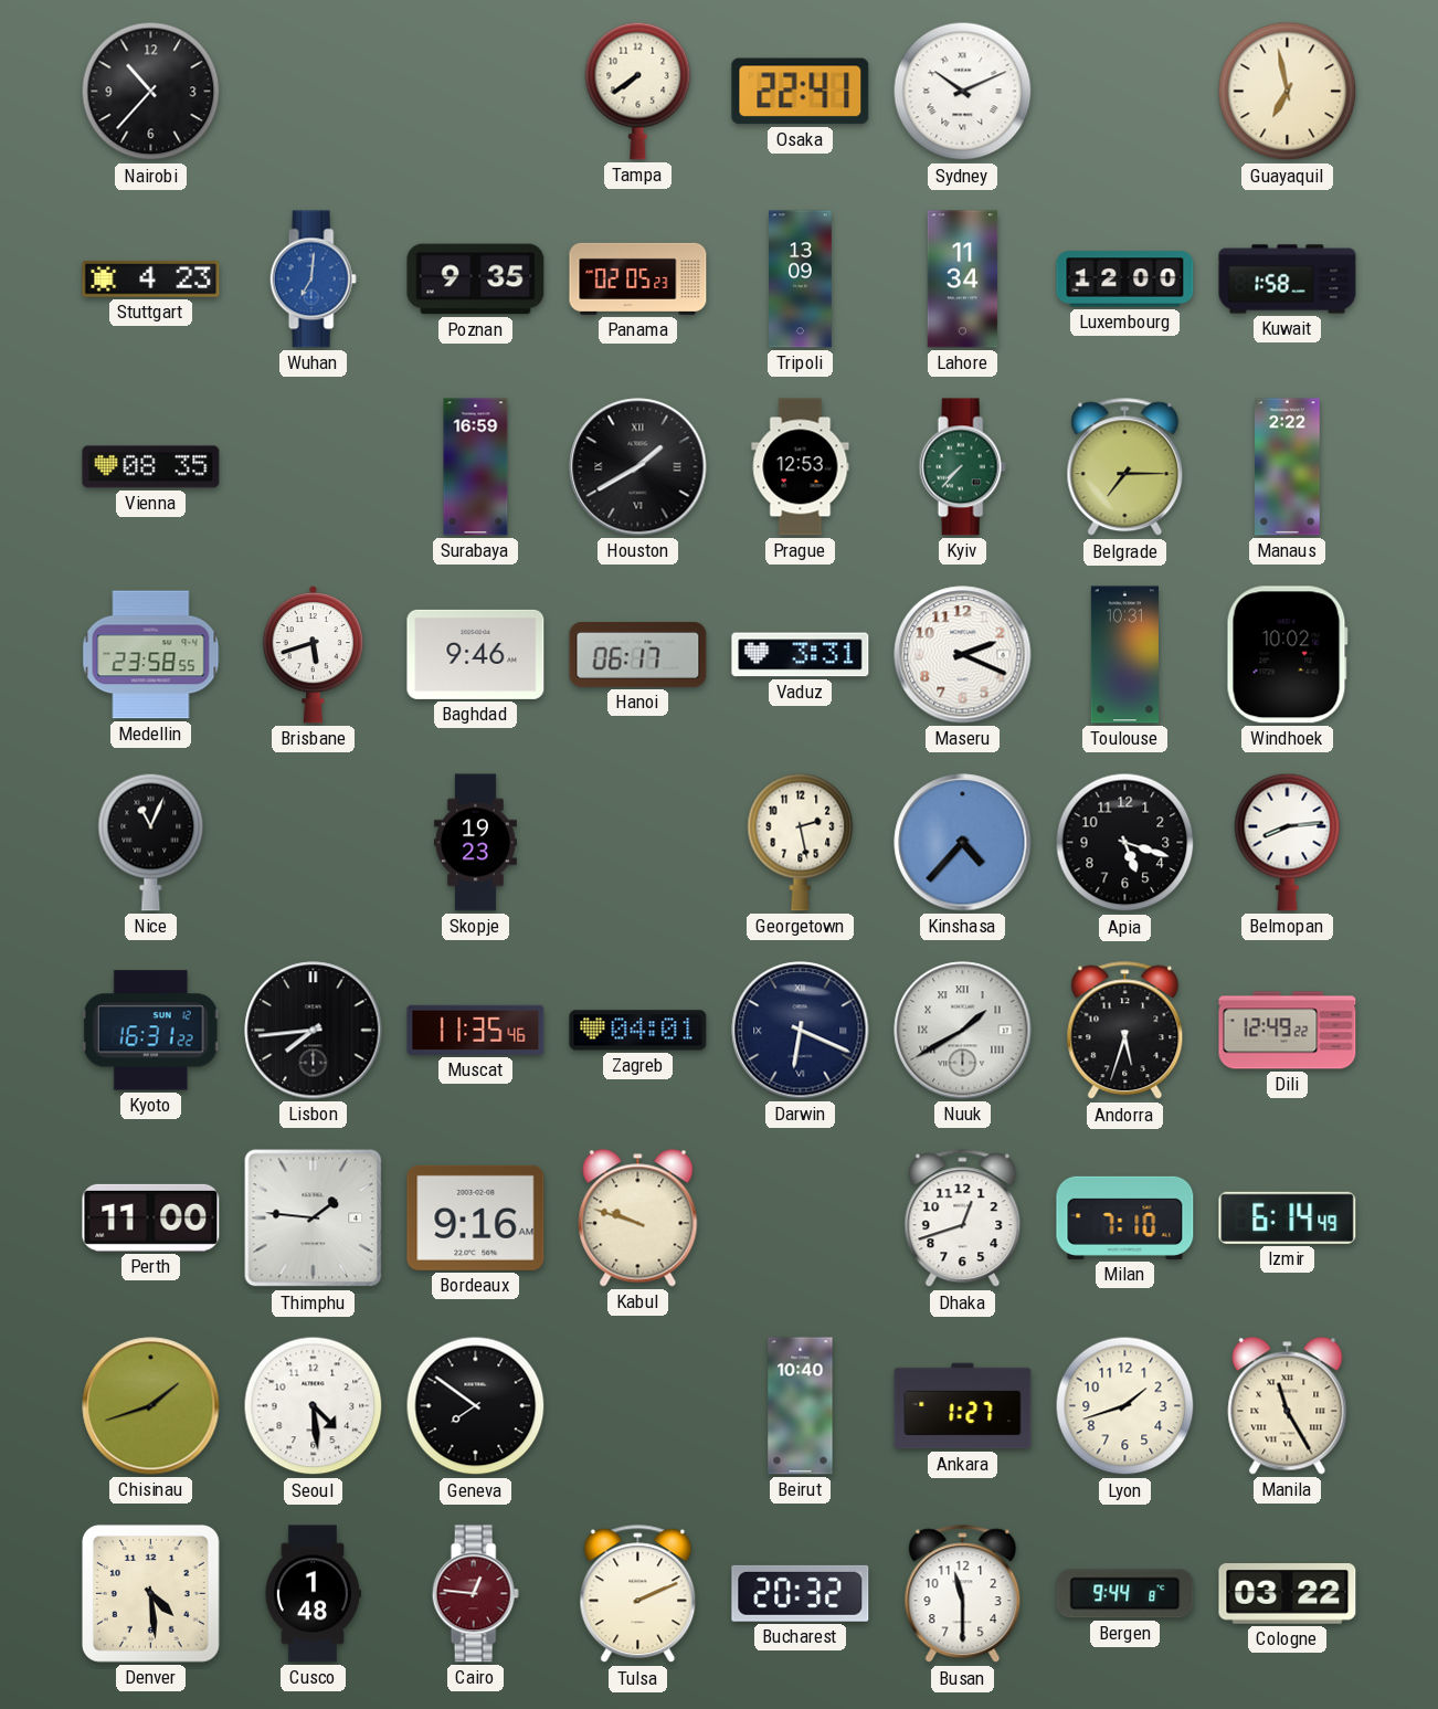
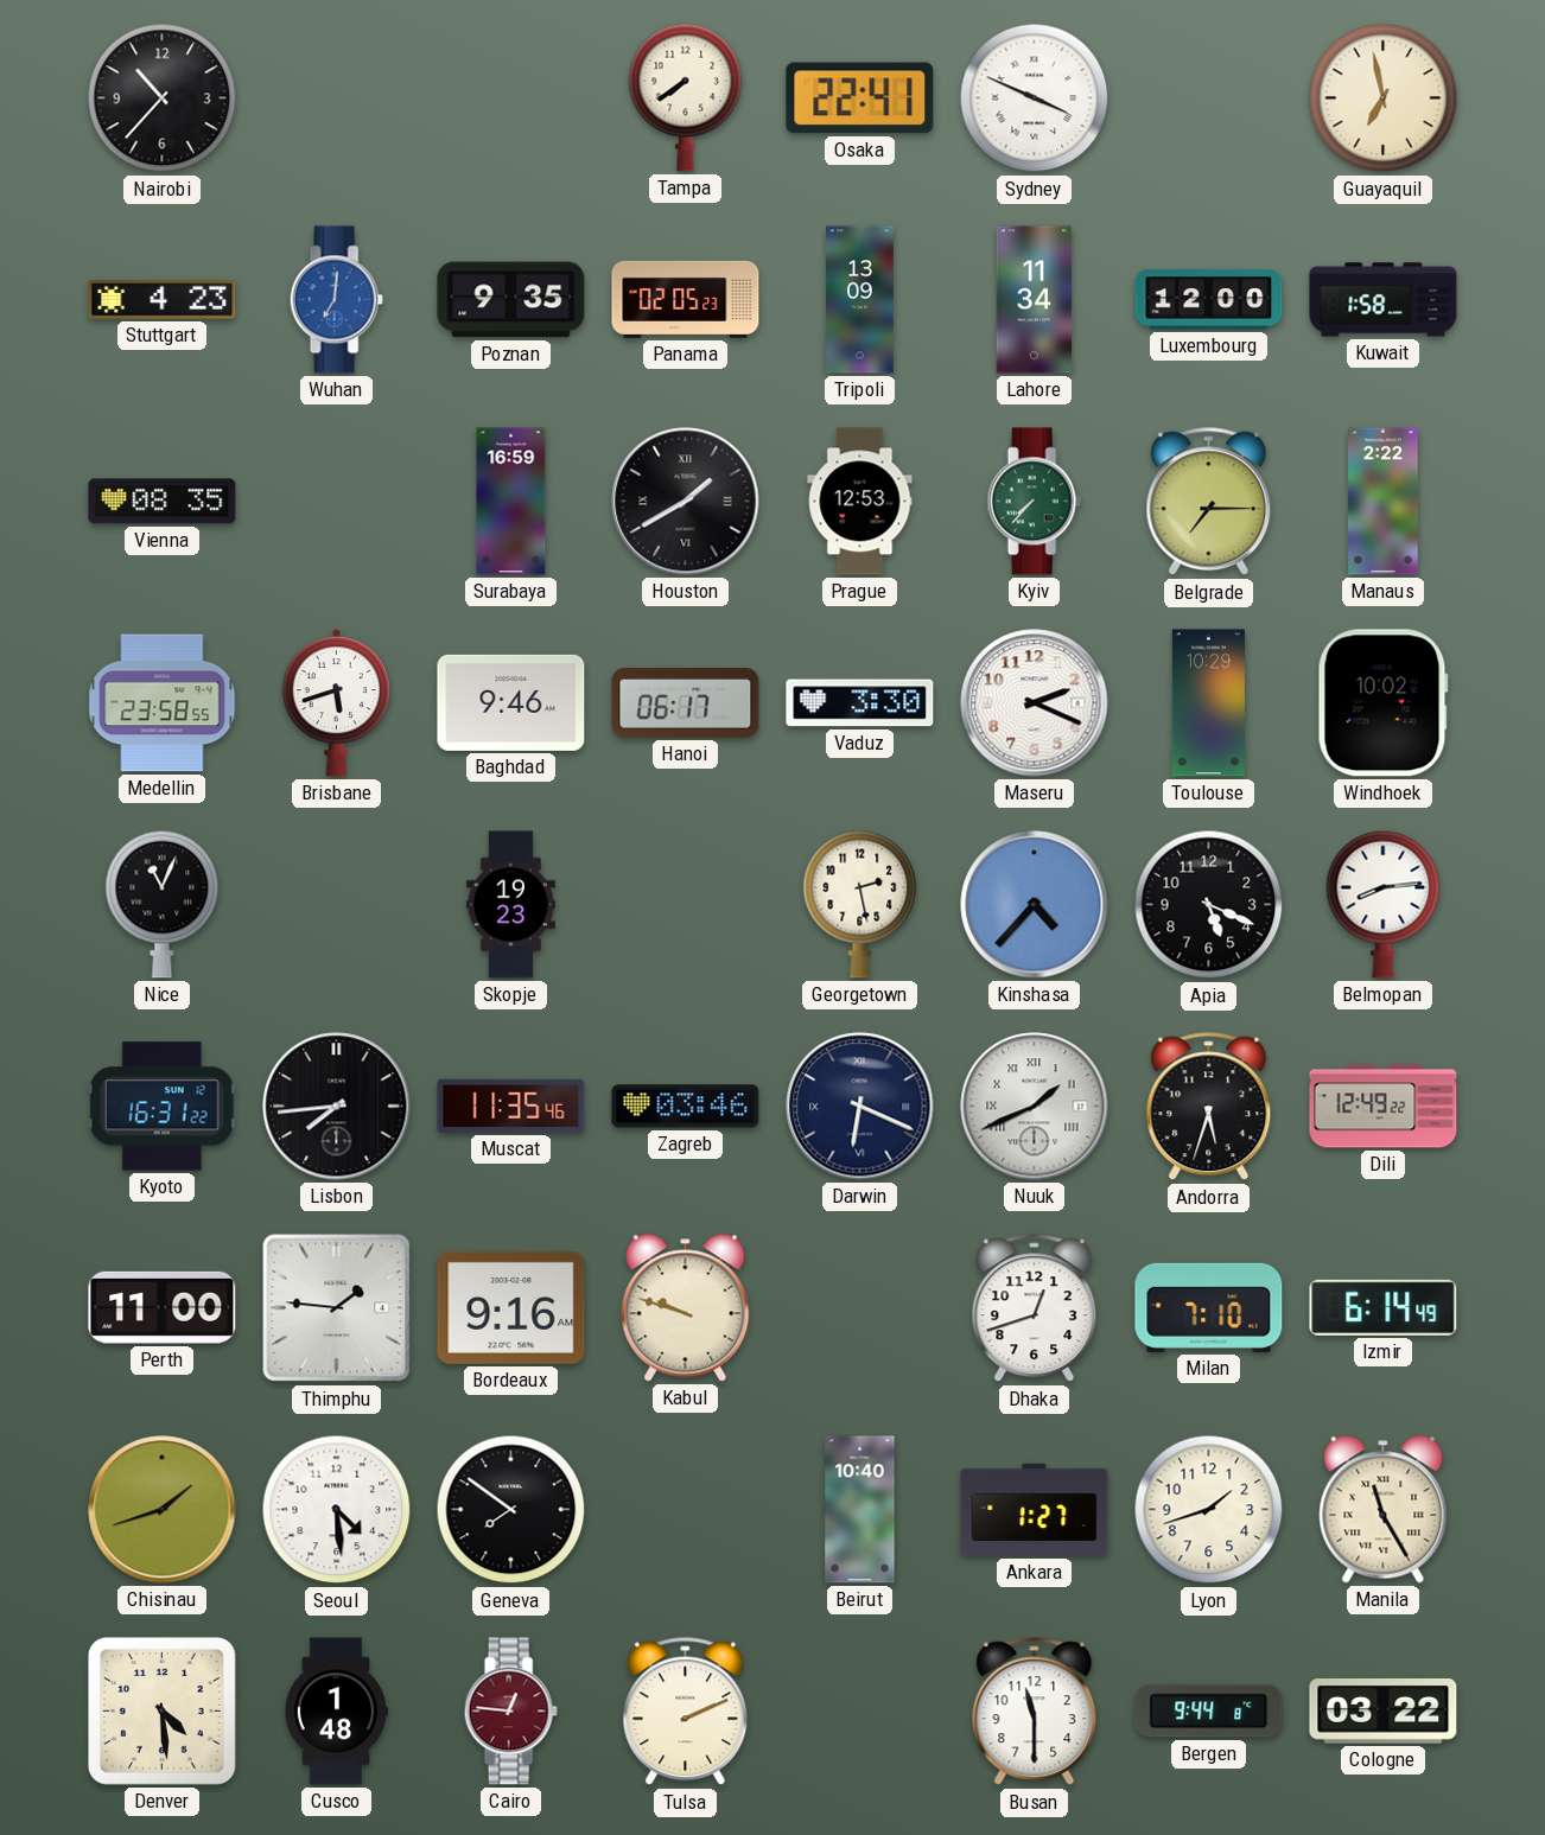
Sydney: 10:11 -> 3:49 (1035, 98)
Vaduz: 3:31 -> 3:30 (860, 703)
Toulouse: 10:31 -> 10:29 (1208, 703)
Apia: 5:18 -> 5:19 (1209, 905)
Zagreb: 04:01 -> 03:46 (686, 1107)
Nuuk: 1:40 -> 1:41 (1035, 1107)
Bucharest: 20:32 -> none (801, 1593)
